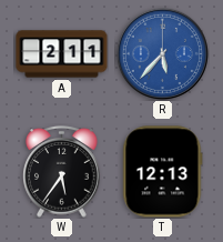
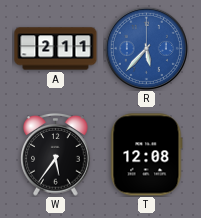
T: 12:13 -> 12:08 (147, 155)
